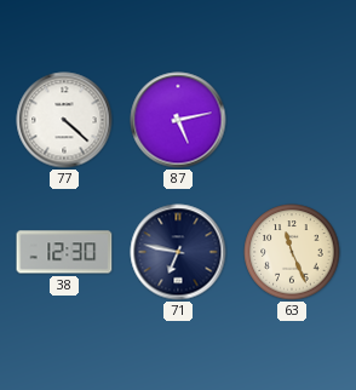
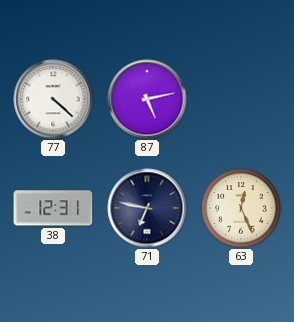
38: 12:30 -> 12:31 (53, 208)
63: 11:26 -> 12:26 (241, 208)
